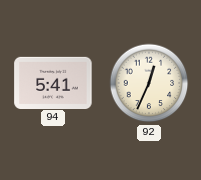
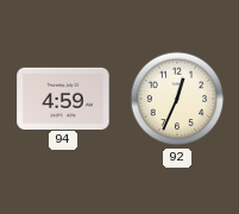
94: 5:41 -> 4:59 (63, 97)
